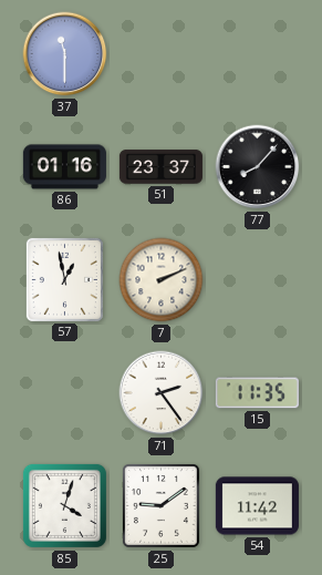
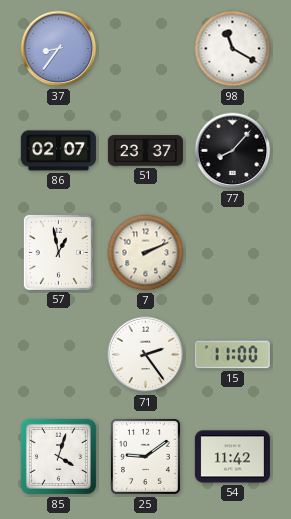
37: 11:30 -> 8:36 (59, 49)
98: none -> 11:20 (233, 49)
86: 01:16 -> 02:07 (58, 151)
15: 11:35 -> 11:00 (232, 355)
